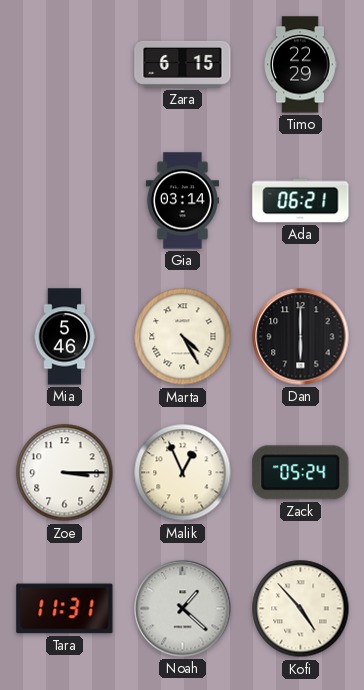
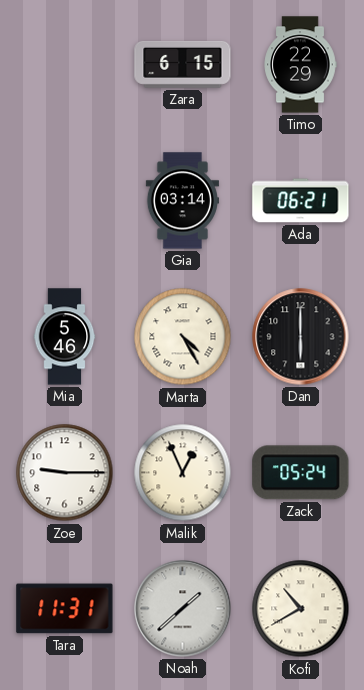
Zoe: 3:15 -> 9:15 (65, 473)
Noah: 1:22 -> 1:38 (183, 609)
Kofi: 4:53 -> 10:40 (301, 609)
